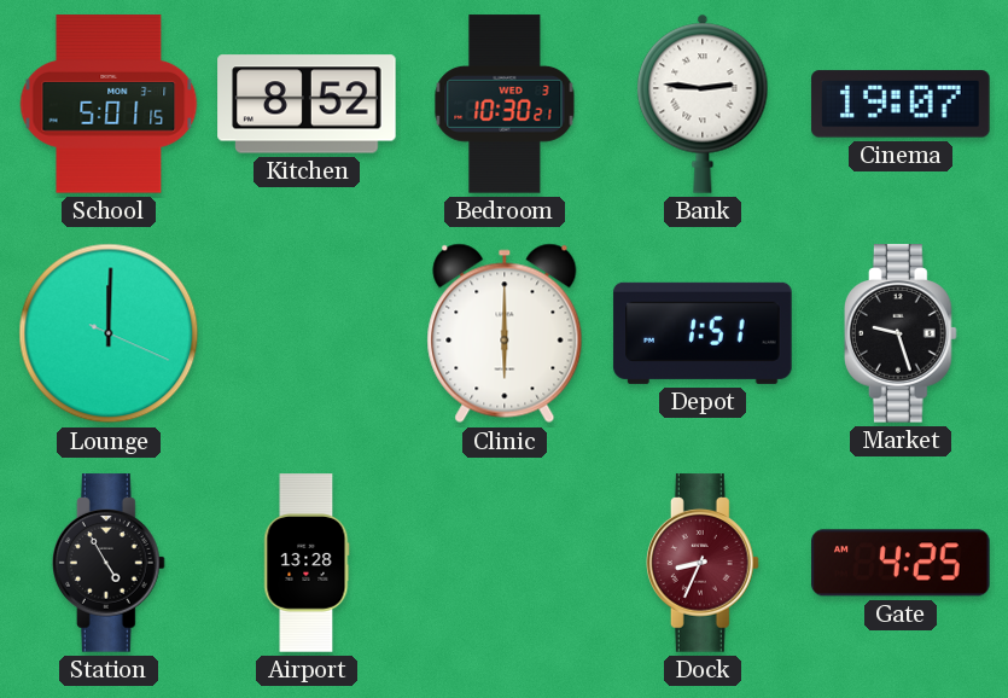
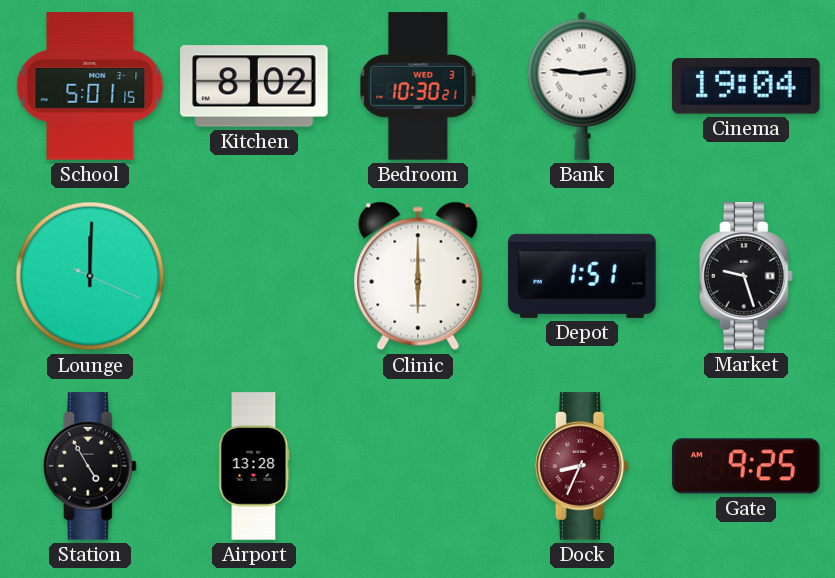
Kitchen: 8:52 -> 8:02 (254, 86)
Cinema: 19:07 -> 19:04 (746, 86)
Gate: 4:25 -> 9:25 (746, 466)
